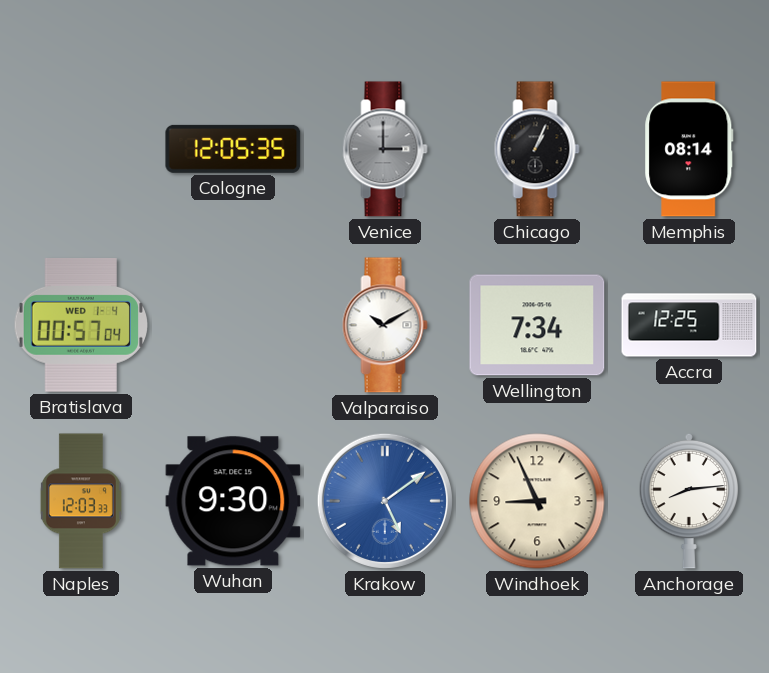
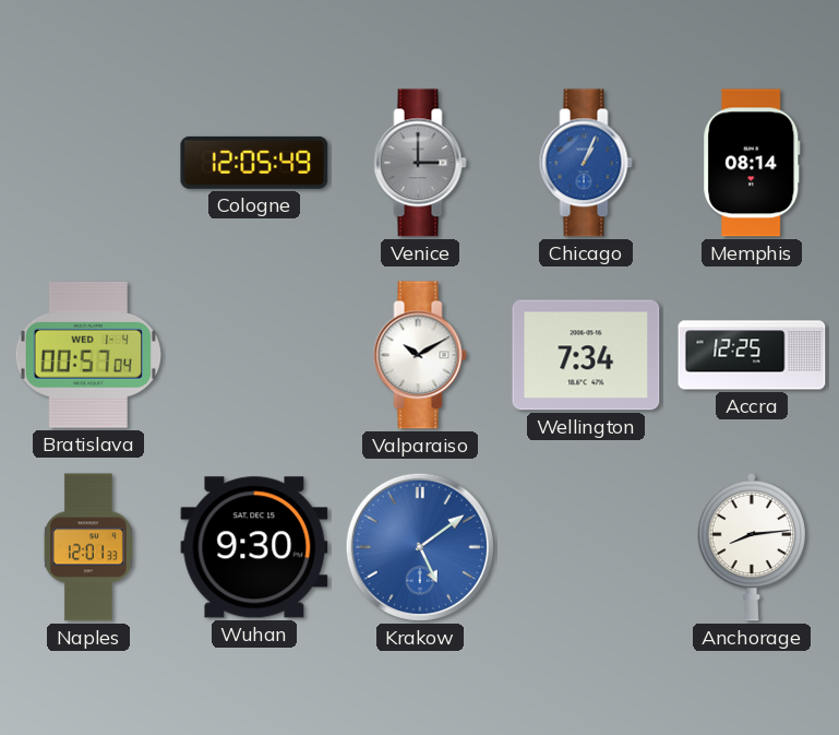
Cologne: 12:05:35 -> 12:05:49 (254, 163)
Chicago dial: black -> blue (586, 163)
Naples: 12:03 -> 12:01 (88, 547)
Windhoek: 8:56 -> none (537, 501)
